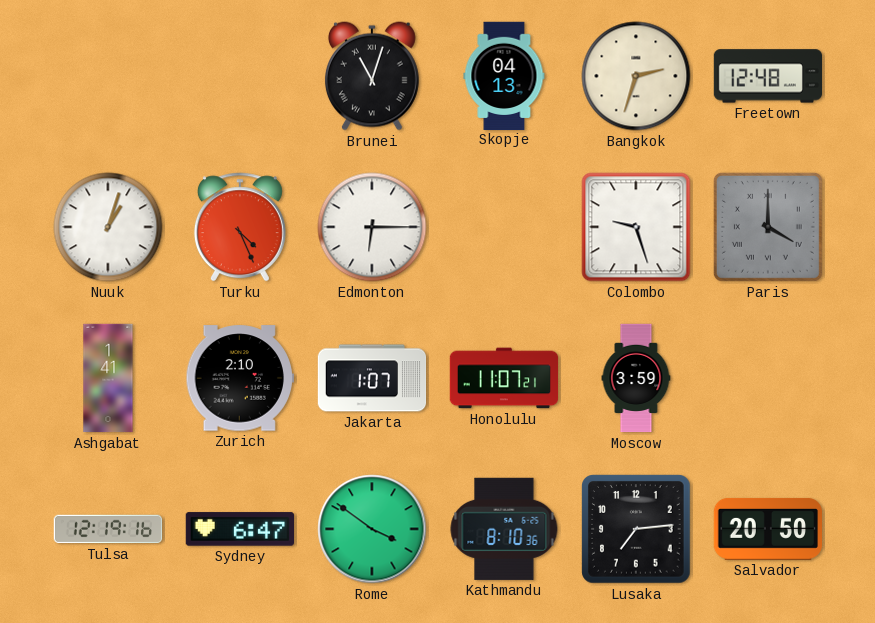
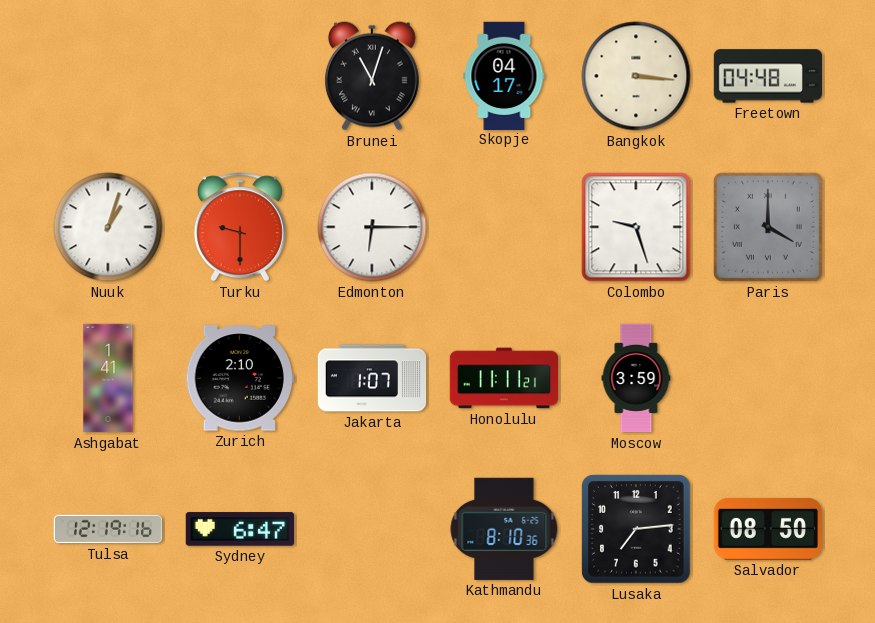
Skopje: 04:13 -> 04:17 (504, 75)
Bangkok: 2:33 -> 3:16 (636, 76)
Freetown: 12:48 -> 04:48 (767, 76)
Turku: 4:26 -> 9:30 (240, 227)
Honolulu: 11:07 -> 11:11 (504, 378)
Rome: 3:51 -> none (372, 529)
Salvador: 20:50 -> 08:50 (767, 529)
